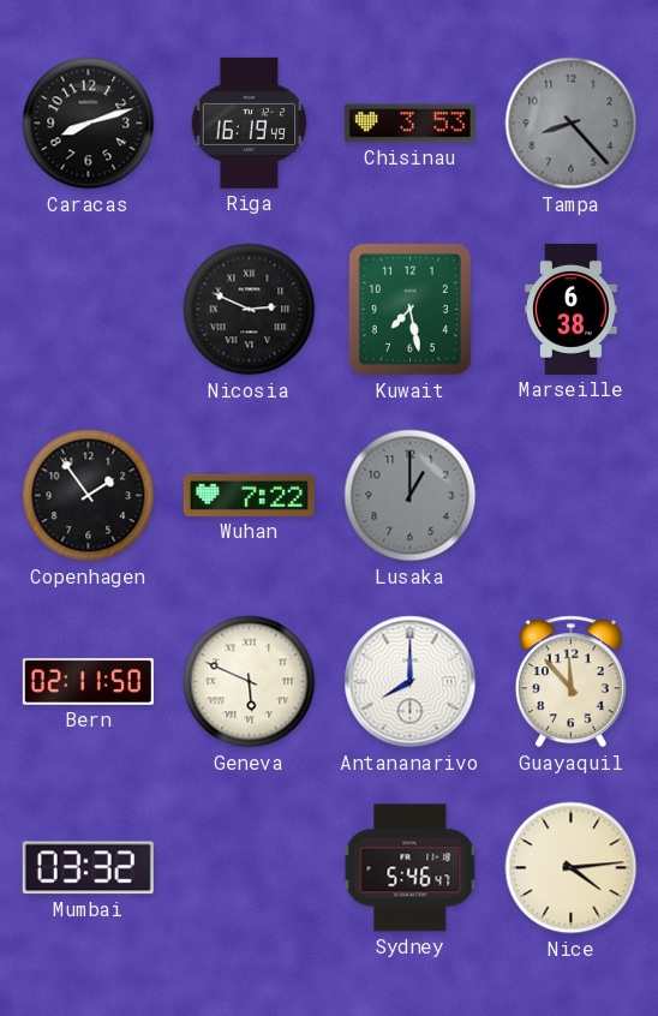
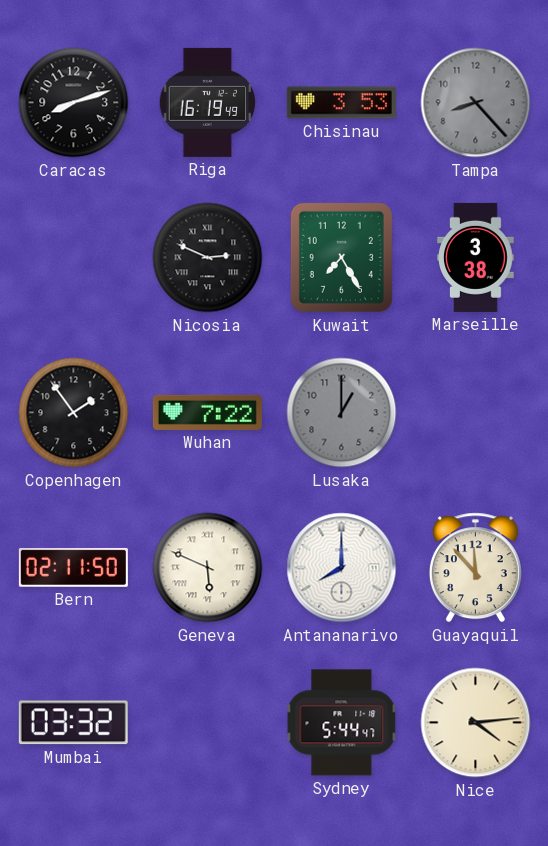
Kuwait: 7:28 -> 7:25 (341, 257)
Marseille: 6:38 -> 3:38 (476, 257)
Sydney: 5:46 -> 5:44 (342, 723)
